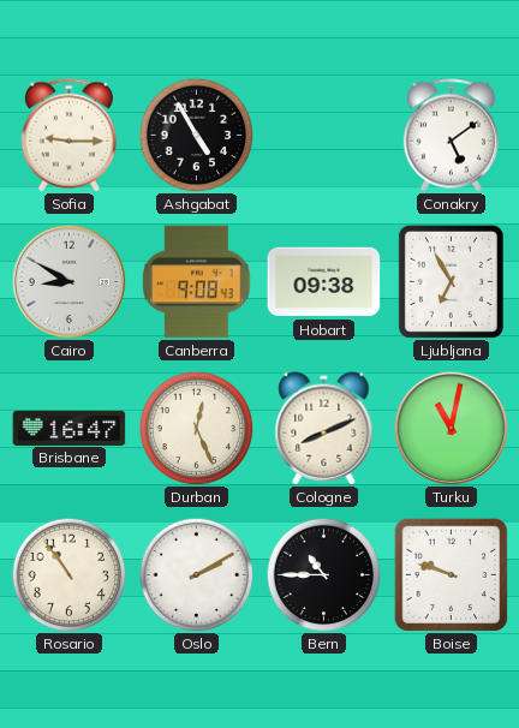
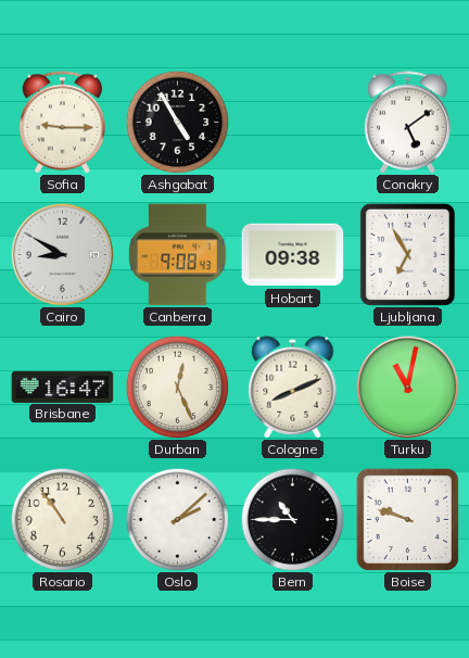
Oslo: 2:10 -> 2:08 (177, 519)
